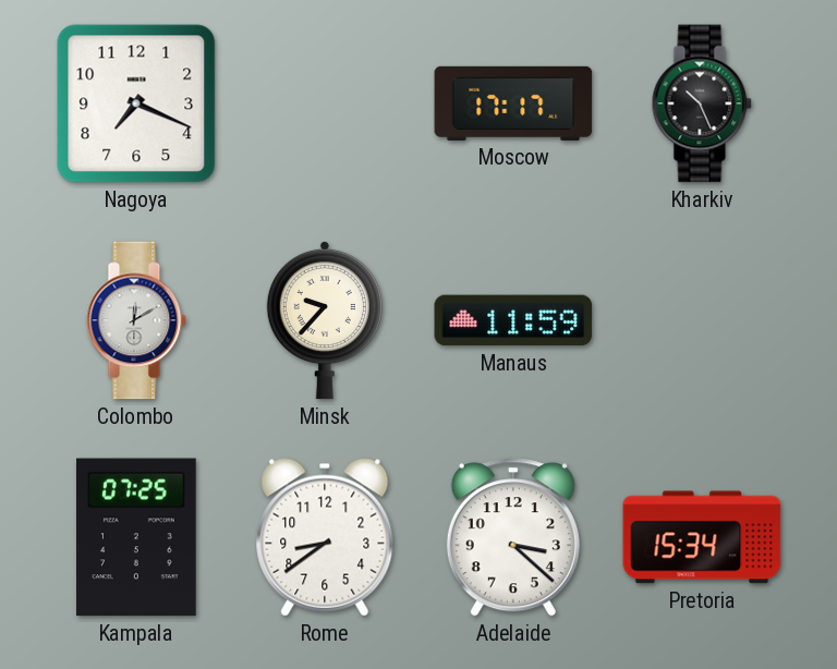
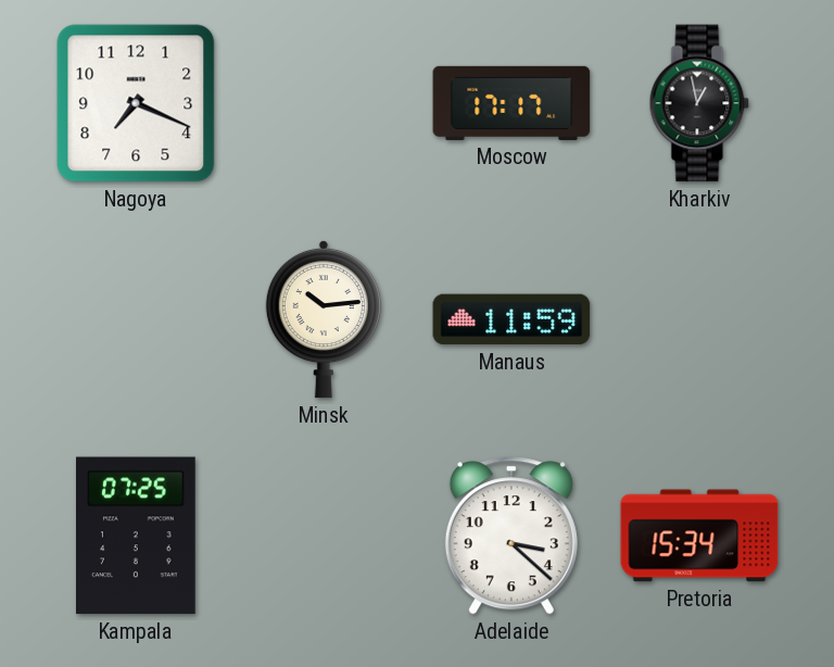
Kharkiv: 10:26 -> 12:58 (699, 103)
Colombo: 12:10 -> none (136, 320)
Minsk: 9:37 -> 10:14 (324, 319)
Rome: 8:39 -> none (325, 537)
